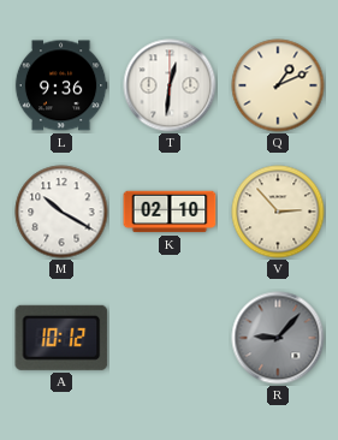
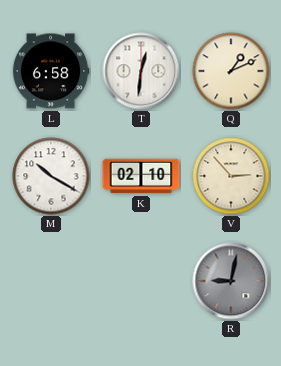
L: 9:36 -> 6:58 (51, 71)
A: 10:12 -> none (61, 338)
R: 9:07 -> 9:02 (231, 281)
